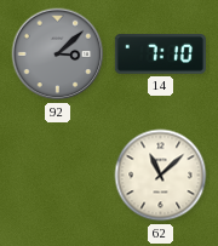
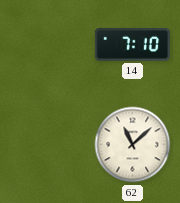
92: 3:08 -> none (58, 55)
